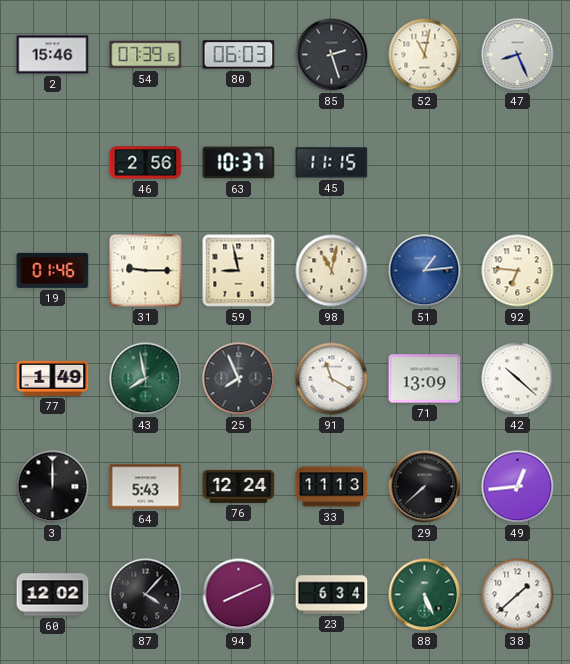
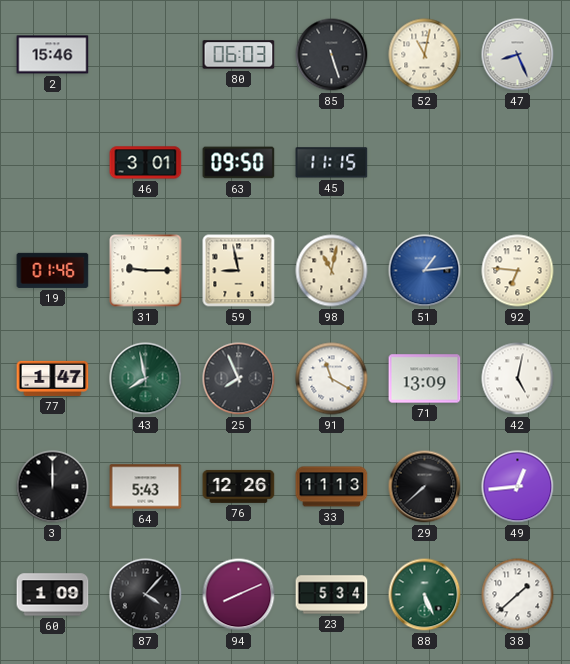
54: 07:39 -> none (146, 55)
85: 2:27 -> 5:27 (332, 55)
46: 2:56 -> 3:01 (146, 163)
63: 10:37 -> 09:50 (239, 163)
77: 1:49 -> 1:47 (53, 378)
42: 10:22 -> 5:02 (518, 379)
76: 12:24 -> 12:26 (239, 486)
60: 12:02 -> 1:09 (53, 595)
23: 6:34 -> 5:34 (332, 595)
